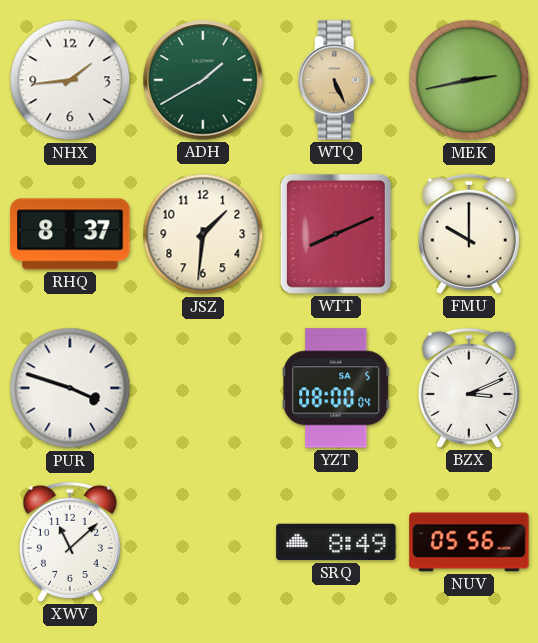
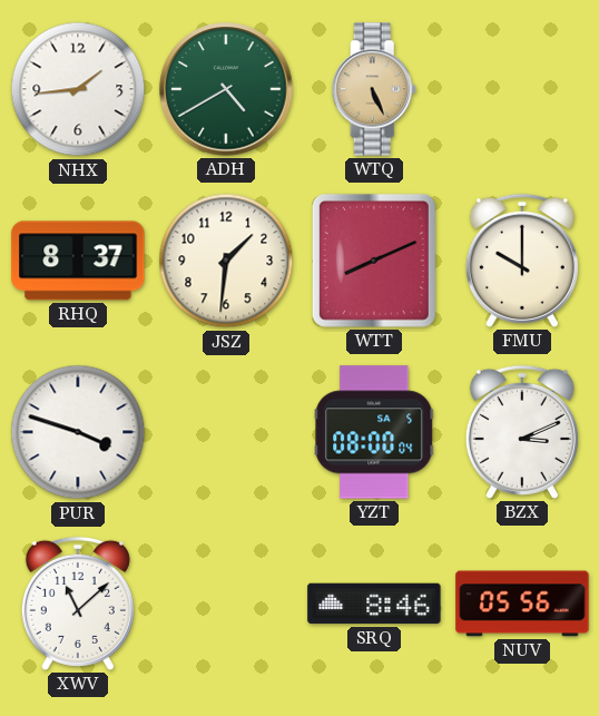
ADH: 1:40 -> 4:40 (226, 89)
MEK: 2:43 -> none (469, 80)
SRQ: 8:49 -> 8:46 (374, 604)
